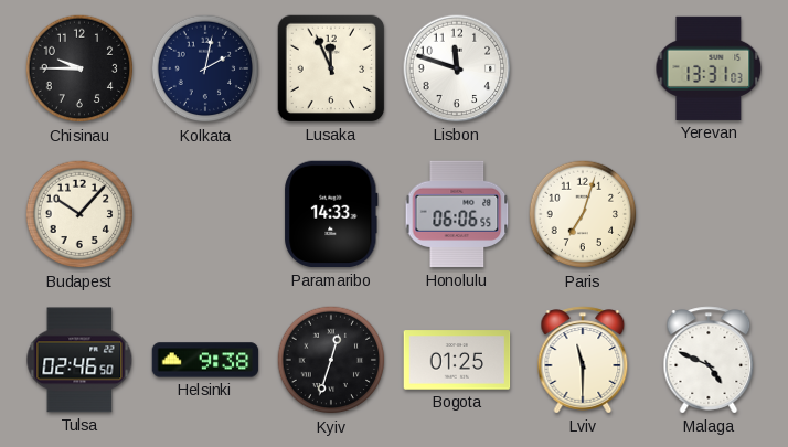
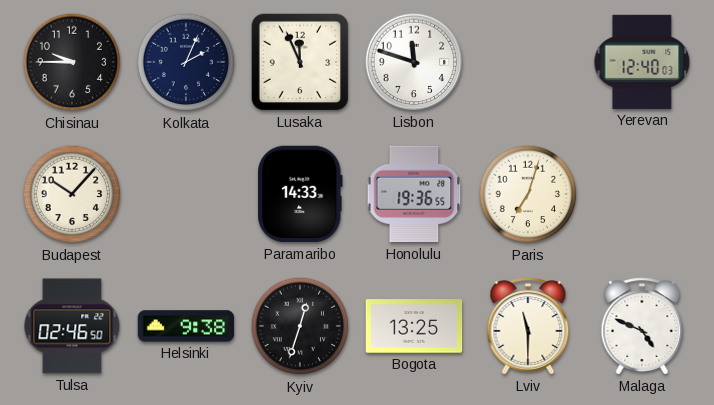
Kolkata: 2:02 -> 2:04 (186, 62)
Yerevan: 13:31 -> 12:40 (642, 62)
Honolulu: 06:06 -> 19:36 (414, 194)
Bogota: 01:25 -> 13:25 (414, 326)
